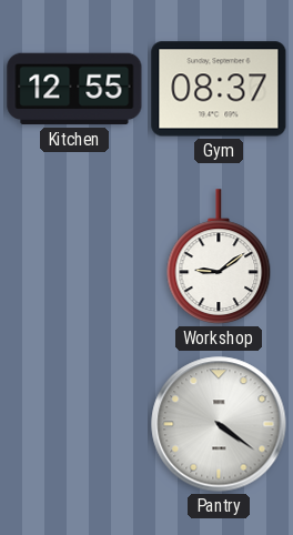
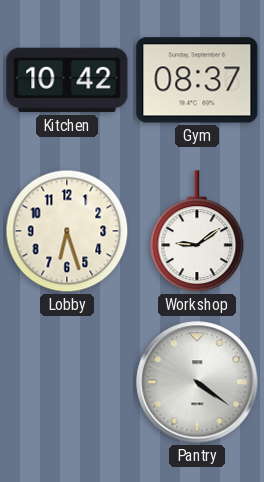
Kitchen: 12:55 -> 10:42 (67, 80)
Lobby: none -> 6:27 (67, 231)
